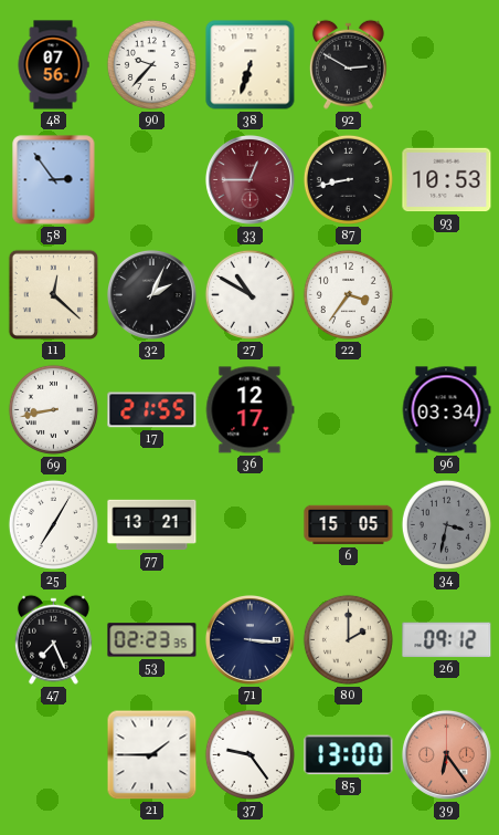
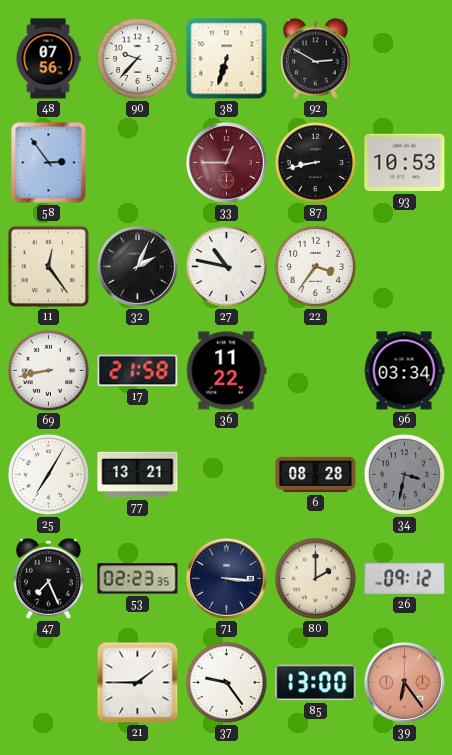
11: 12:22 -> 12:24 (49, 267)
27: 10:50 -> 10:47 (226, 266)
17: 21:55 -> 21:58 (138, 371)
36: 12:17 -> 11:22 (226, 371)
6: 15:05 -> 08:28 (316, 475)
